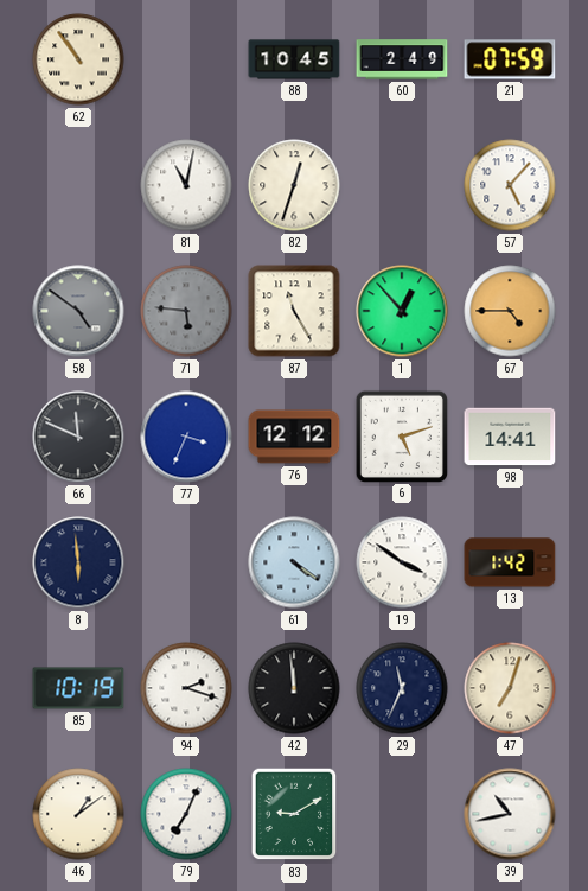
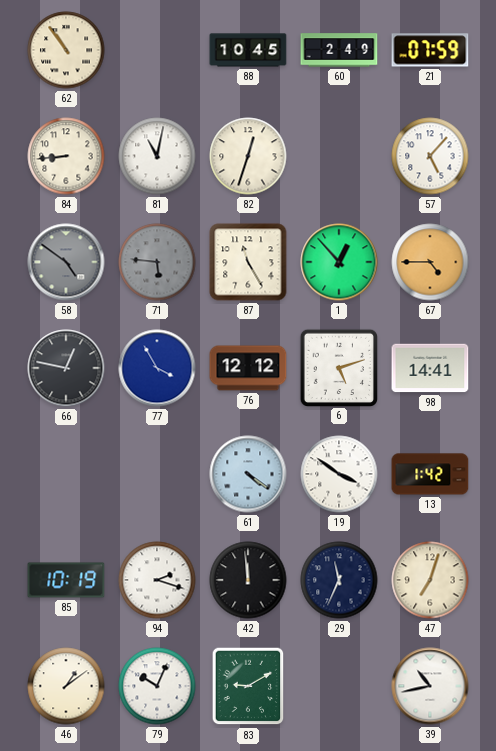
84: none -> 8:44 (66, 156)
66: 11:49 -> 12:47 (66, 368)
77: 3:34 -> 3:55 (157, 368)
8: 5:59 -> none (78, 562)
79: 7:04 -> 10:04 (157, 686)
